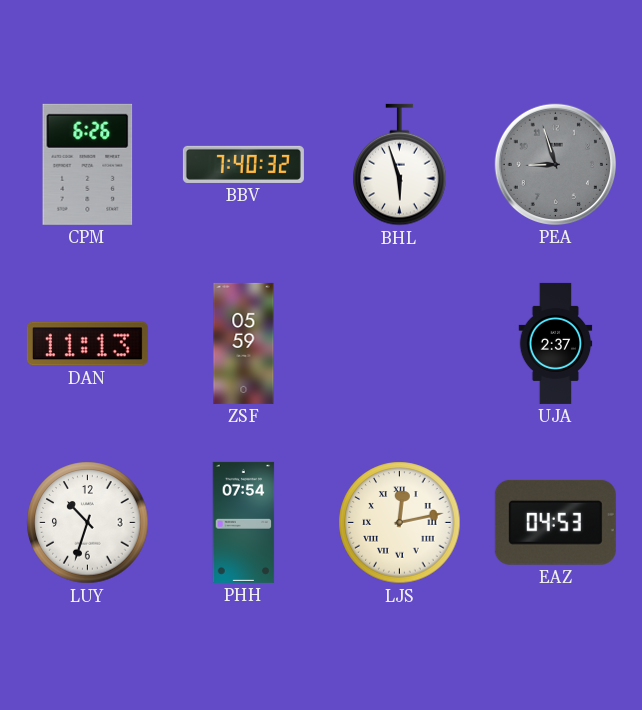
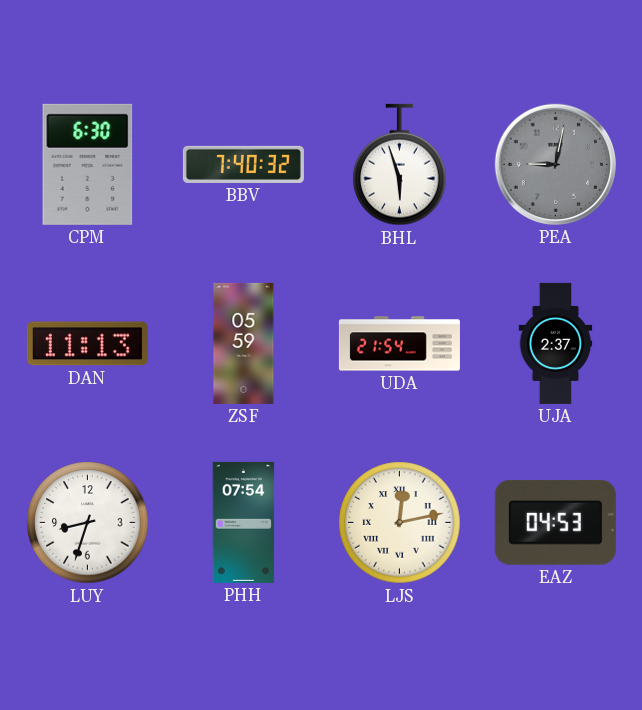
CPM: 6:26 -> 6:30 (88, 164)
PEA: 8:57 -> 9:02 (555, 164)
UDA: none -> 21:54 (399, 344)
LUY: 10:33 -> 8:33 (88, 523)
